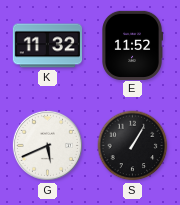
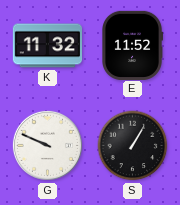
G: 5:41 -> 9:49 (47, 145)
